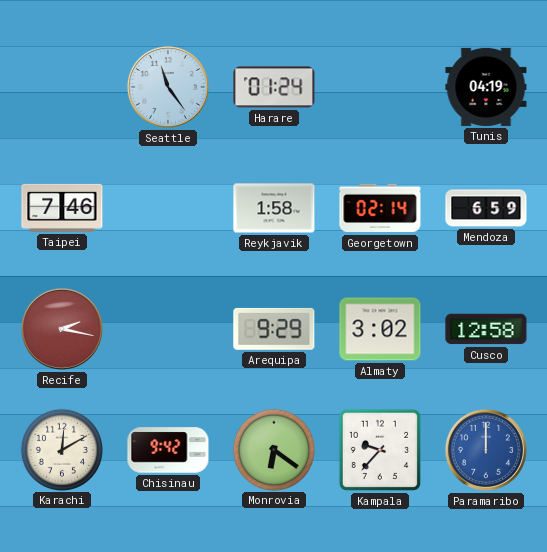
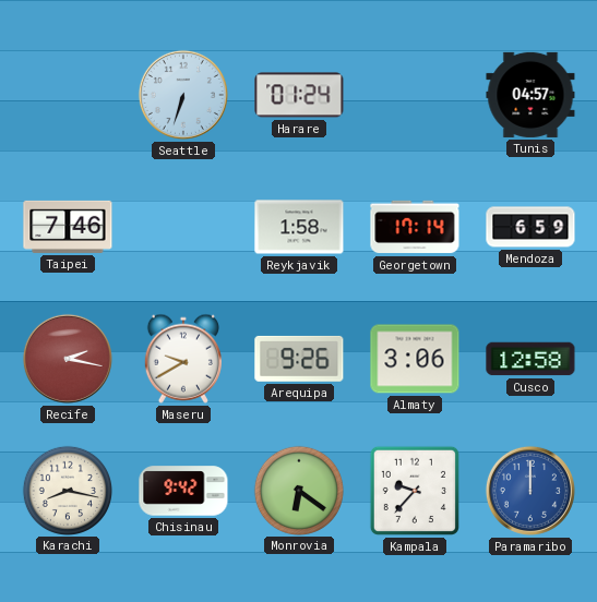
Seattle: 11:24 -> 6:33 (183, 95)
Tunis: 04:19 -> 04:57 (530, 95)
Georgetown: 02:14 -> 17:14 (415, 227)
Maseru: none -> 9:40 (183, 359)
Arequipa: 9:29 -> 9:26 (299, 359)
Almaty: 3:02 -> 3:06 (415, 359)
Karachi: 12:10 -> 8:17 (67, 490)
